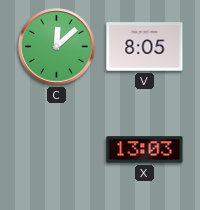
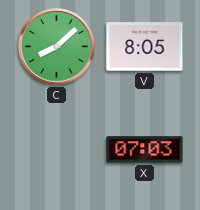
C: 12:08 -> 8:08 (57, 47)
X: 13:03 -> 07:03 (145, 150)
